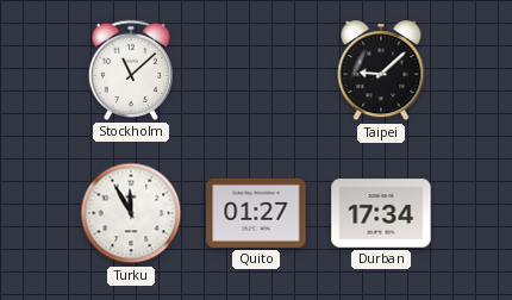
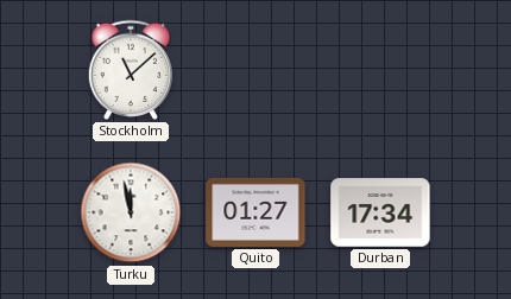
Taipei: 9:08 -> none (381, 70)
Turku: 11:55 -> 11:58 (131, 212)
